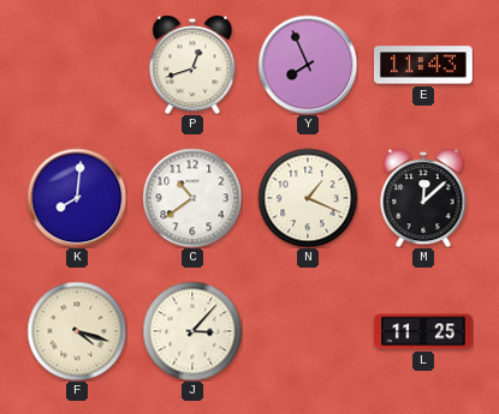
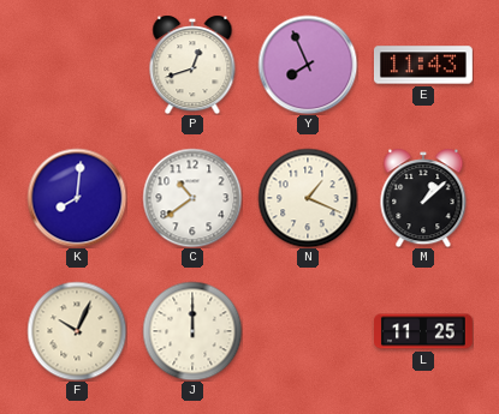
M: 12:08 -> 1:08 (423, 198)
F: 4:18 -> 10:04 (77, 331)
J: 3:07 -> 12:00 (192, 331)
